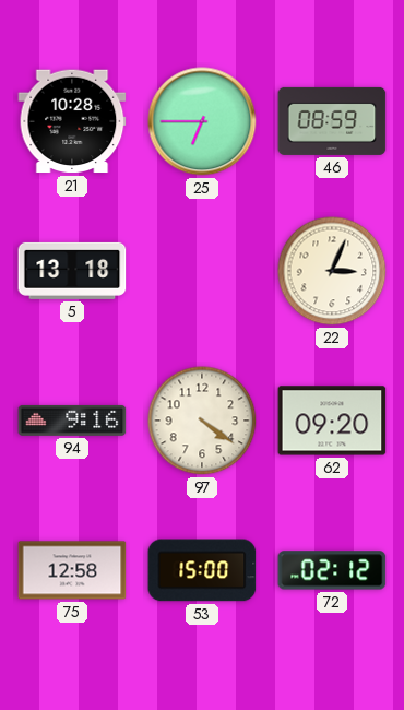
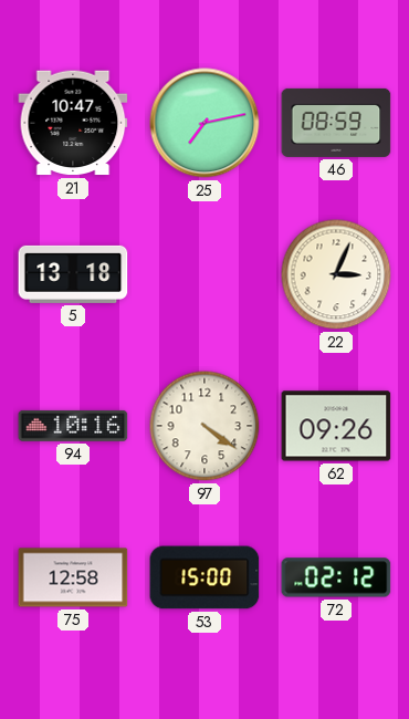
21: 10:28 -> 10:47 (73, 123)
25: 6:45 -> 7:13 (204, 123)
94: 9:16 -> 10:16 (73, 426)
62: 09:20 -> 09:26 (336, 426)
